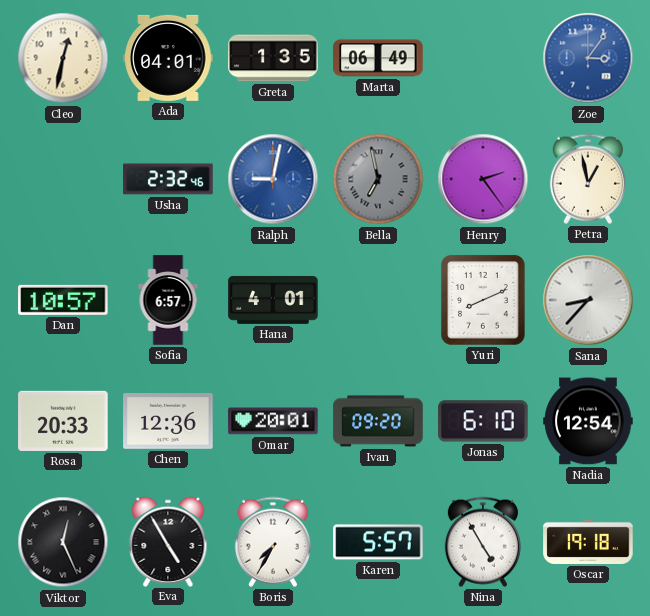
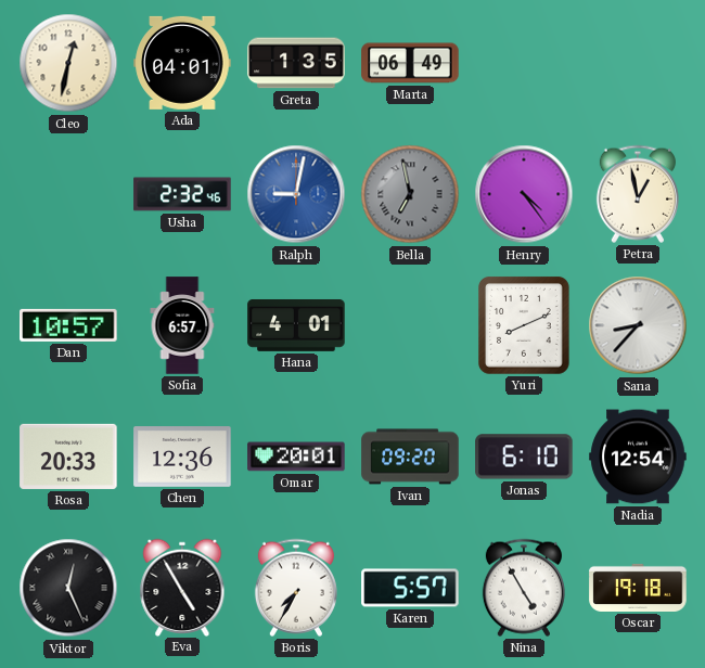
Zoe: 3:06 -> none (588, 58)
Henry: 2:24 -> 4:24 (524, 194)
